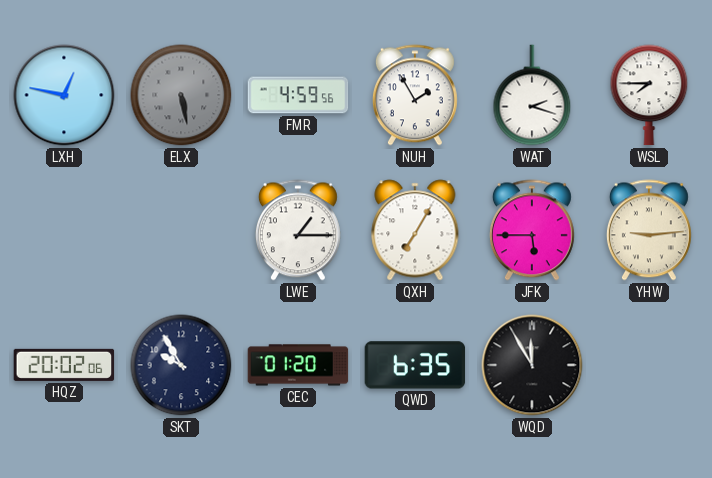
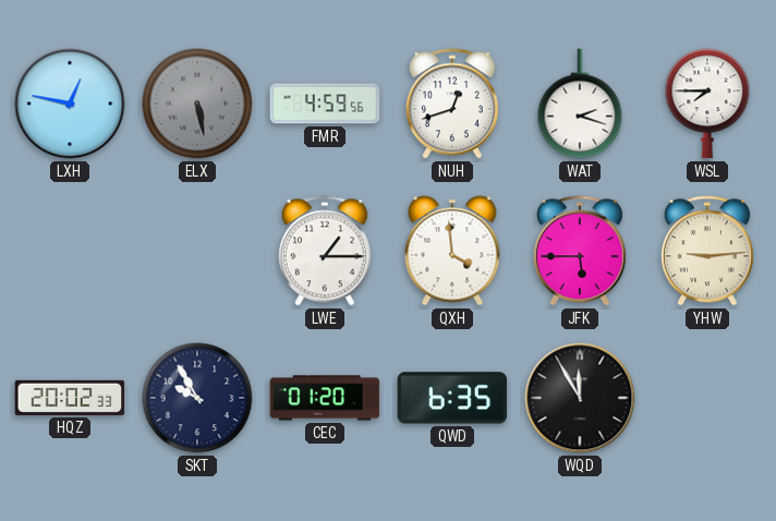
NUH: 1:55 -> 12:42 (452, 104)
QXH: 7:05 -> 3:59 (452, 251)
HQZ: 20:02:06 -> 20:02:33 (70, 398)
